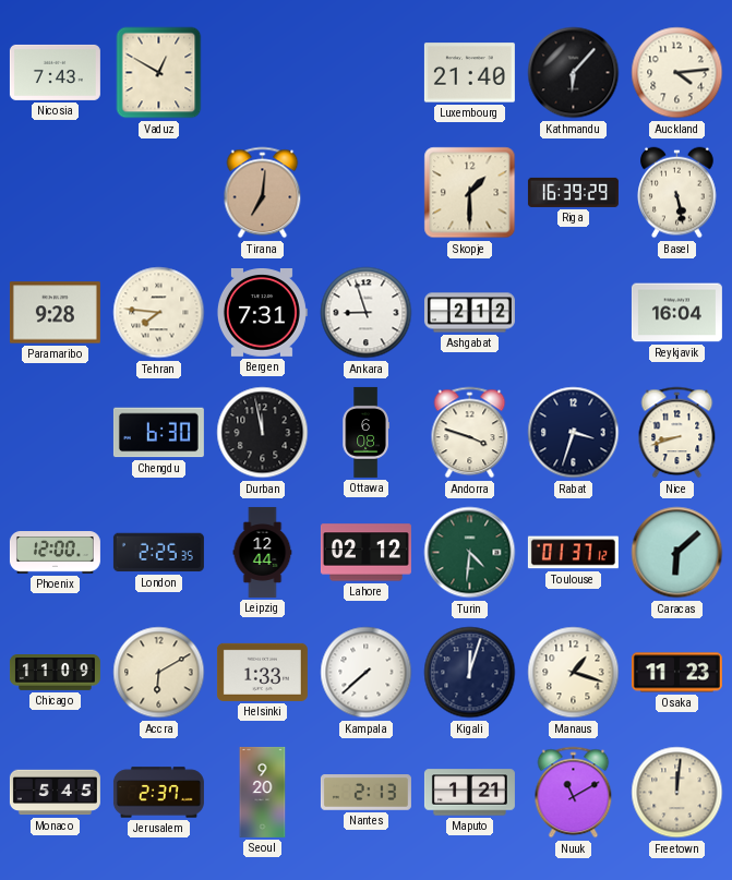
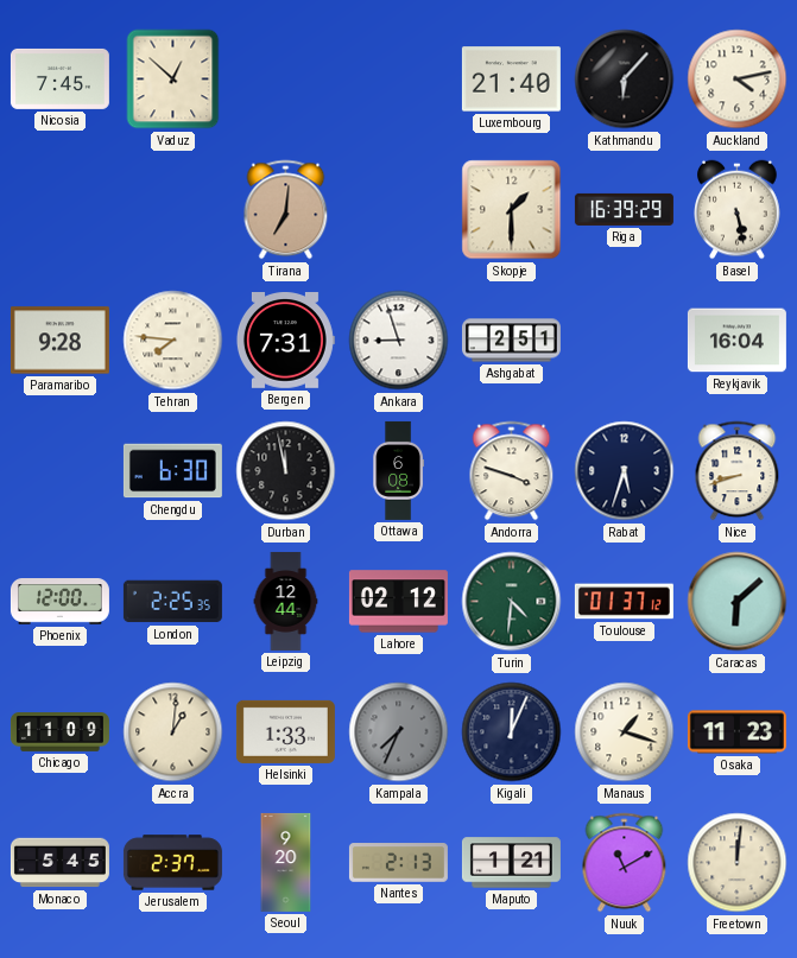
Nicosia: 7:43 -> 7:45 (59, 78)
Vaduz: 12:50 -> 12:52 (173, 80)
Auckland: 4:14 -> 4:13 (738, 80)
Ashgabat: 2:12 -> 2:51 (511, 341)
Rabat: 3:33 -> 5:33 (625, 471)
Accra: 6:10 -> 1:01 (173, 732)
Kampala: 7:38 -> 7:34 (399, 732)
Kampala dial: white -> grey (399, 732)
Kigali: 12:03 -> 12:04 (512, 732)
